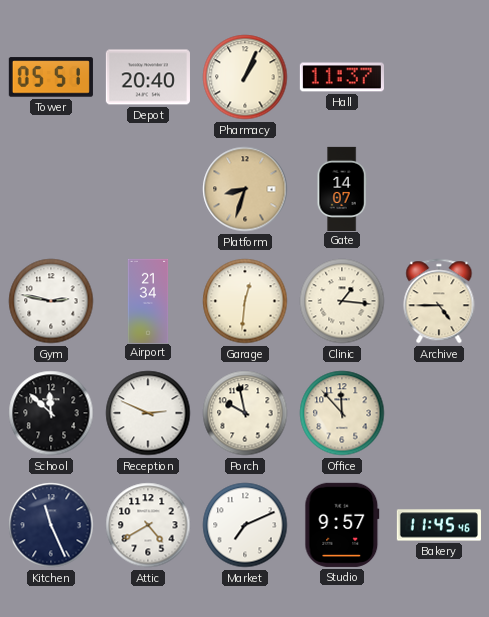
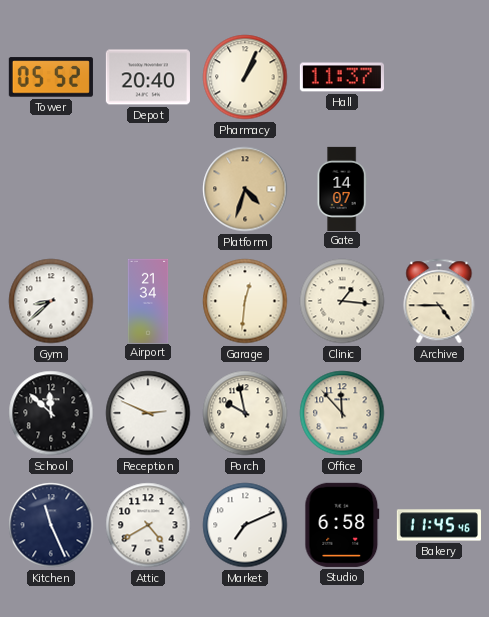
Tower: 05:51 -> 05:52 (51, 77)
Platform: 8:33 -> 4:33 (245, 189)
Gym: 2:47 -> 8:38 (51, 301)
Studio: 9:57 -> 6:58 (342, 525)
